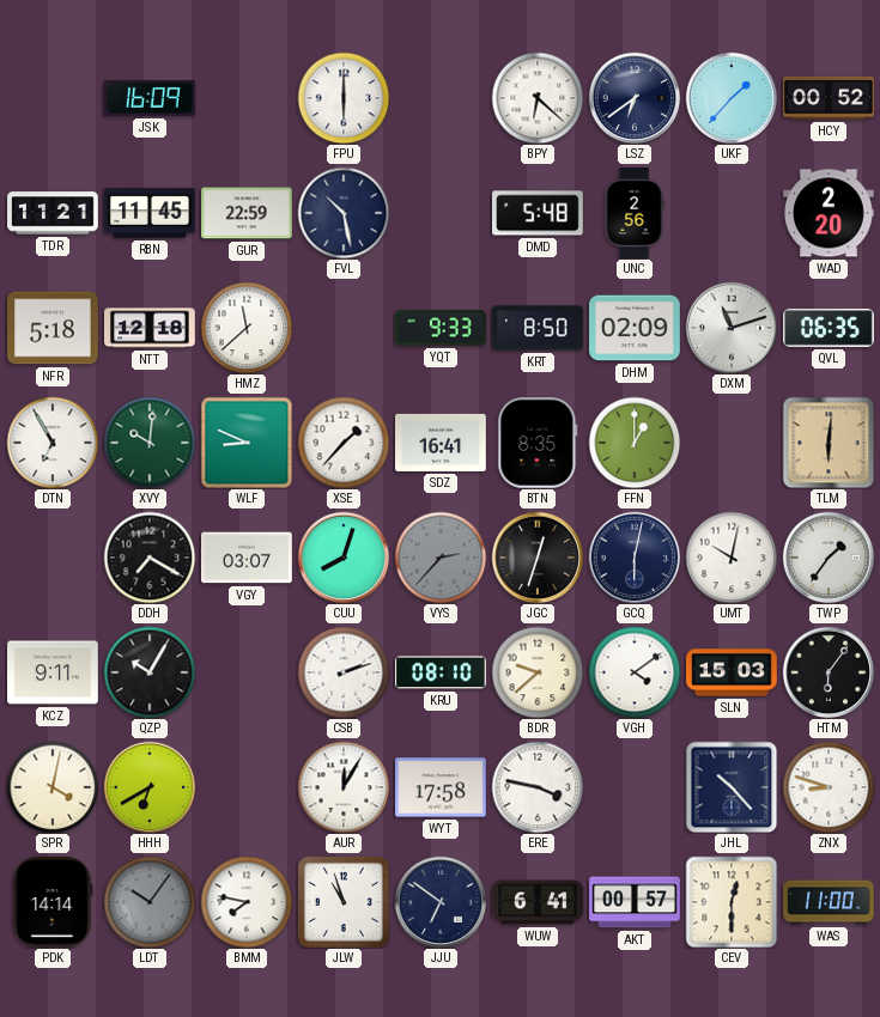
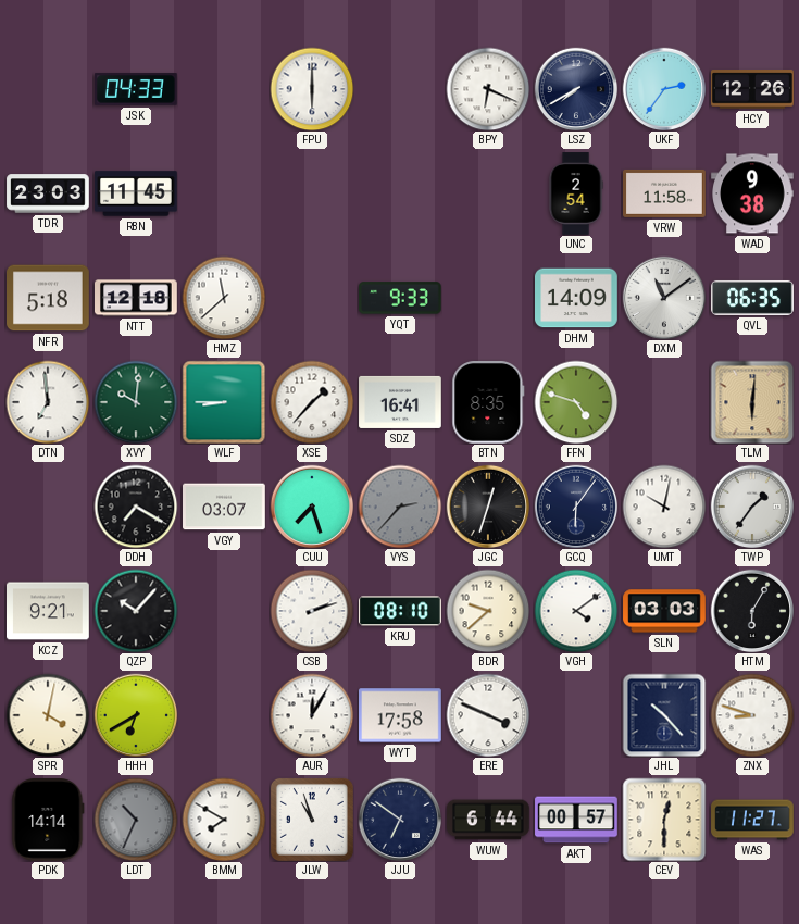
JSK: 16:09 -> 04:33 (137, 89)
BPY: 6:22 -> 6:19 (488, 89)
LSZ: 6:39 -> 7:40 (576, 89)
UKF: 1:37 -> 2:36 (664, 89)
HCY: 00:52 -> 12:26 (752, 89)
TDR: 11:21 -> 23:03 (48, 193)
GUR: 22:59 -> none (248, 213)
FVL: 10:28 -> none (344, 213)
DMD: 5:48 -> none (539, 213)
UNC: 2:56 -> 2:54 (576, 193)
VRW: none -> 11:58 (664, 193)
WAD: 2:20 -> 9:38 (752, 193)
KRT: 8:50 -> none (538, 328)
DHM: 02:09 -> 14:09 (577, 298)
DXM: 11:12 -> 11:09 (664, 298)
DTN: 6:55 -> 6:59 (48, 402)
WLF: 8:49 -> 8:45 (224, 402)
FFN: 1:00 -> 4:48 (576, 402)
CUU: 8:03 -> 7:27 (312, 507)
GCQ: 6:02 -> 6:06 (576, 507)
KCZ: 9:11 -> 9:21 (48, 611)
QZP: 10:05 -> 10:07 (136, 611)
SLN: 15:03 -> 03:03 (664, 611)
HTM: 6:06 -> 6:05 (752, 611)
ERE: 3:47 -> 3:49 (488, 715)
LDT: 10:06 -> 10:34 (136, 820)
BMM: 7:47 -> 7:50 (224, 820)
WUW: 6:41 -> 6:44 (489, 820)
WAS: 11:00 -> 11:27 (752, 820)
